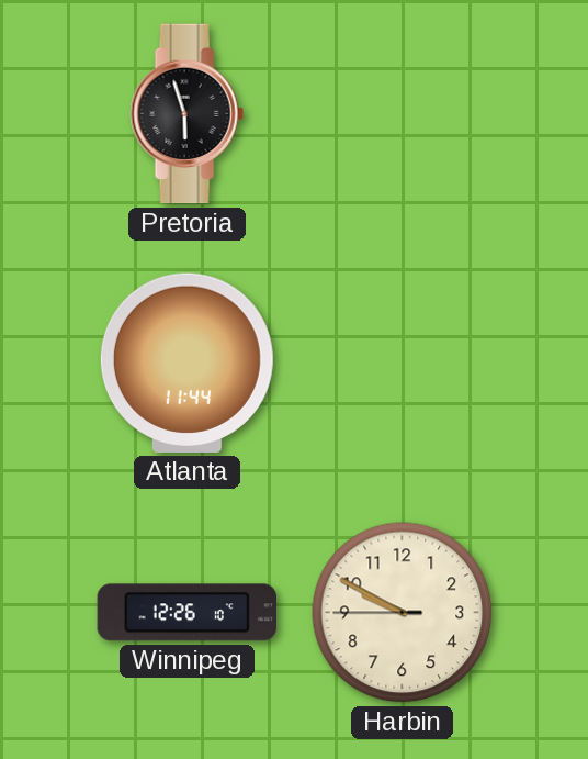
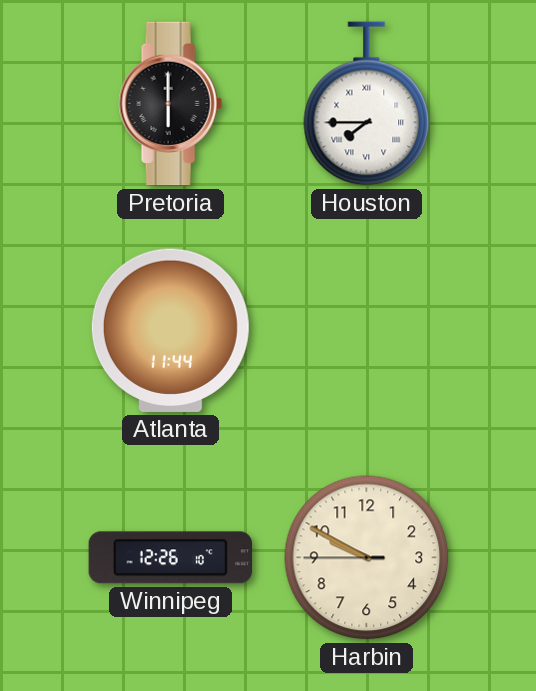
Pretoria: 5:57 -> 6:00 (170, 104)
Houston: none -> 7:45 (367, 104)
